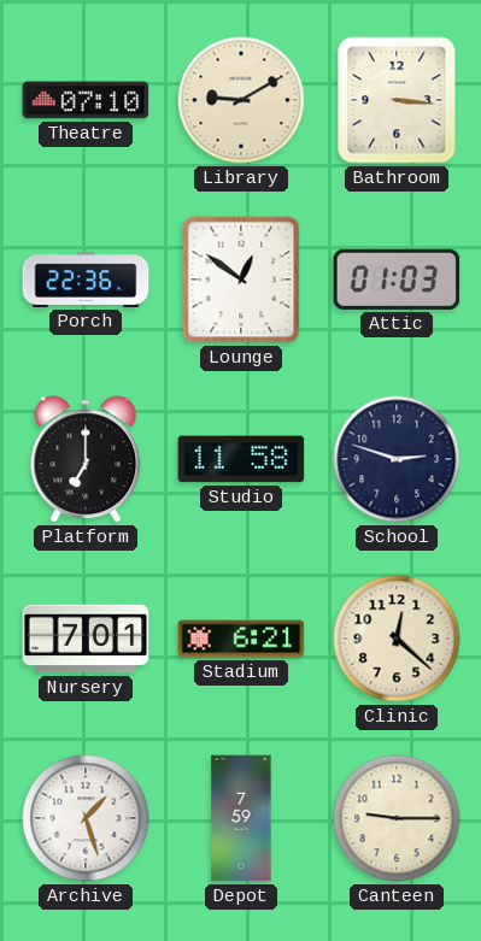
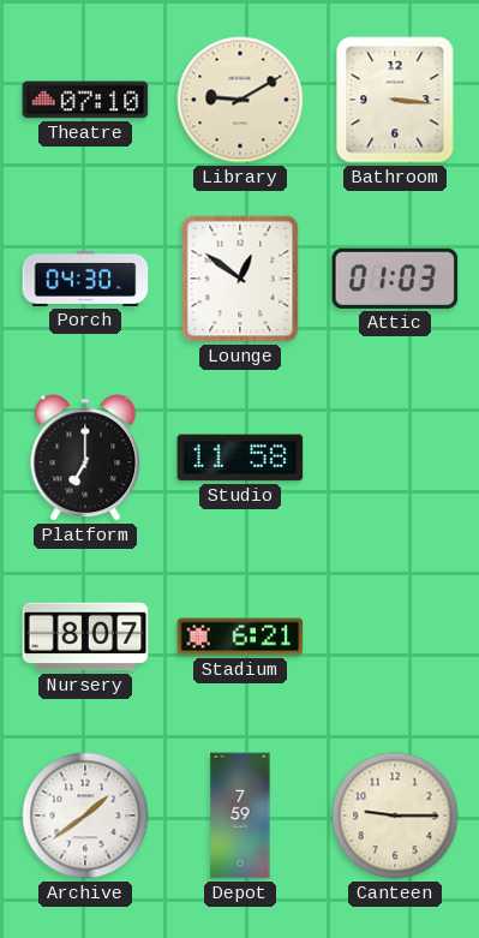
Porch: 22:36 -> 04:30 (85, 279)
School: 2:48 -> none (397, 459)
Nursery: 7:01 -> 8:07 (85, 637)
Clinic: 12:22 -> none (397, 639)
Archive: 1:27 -> 1:39 (85, 815)
